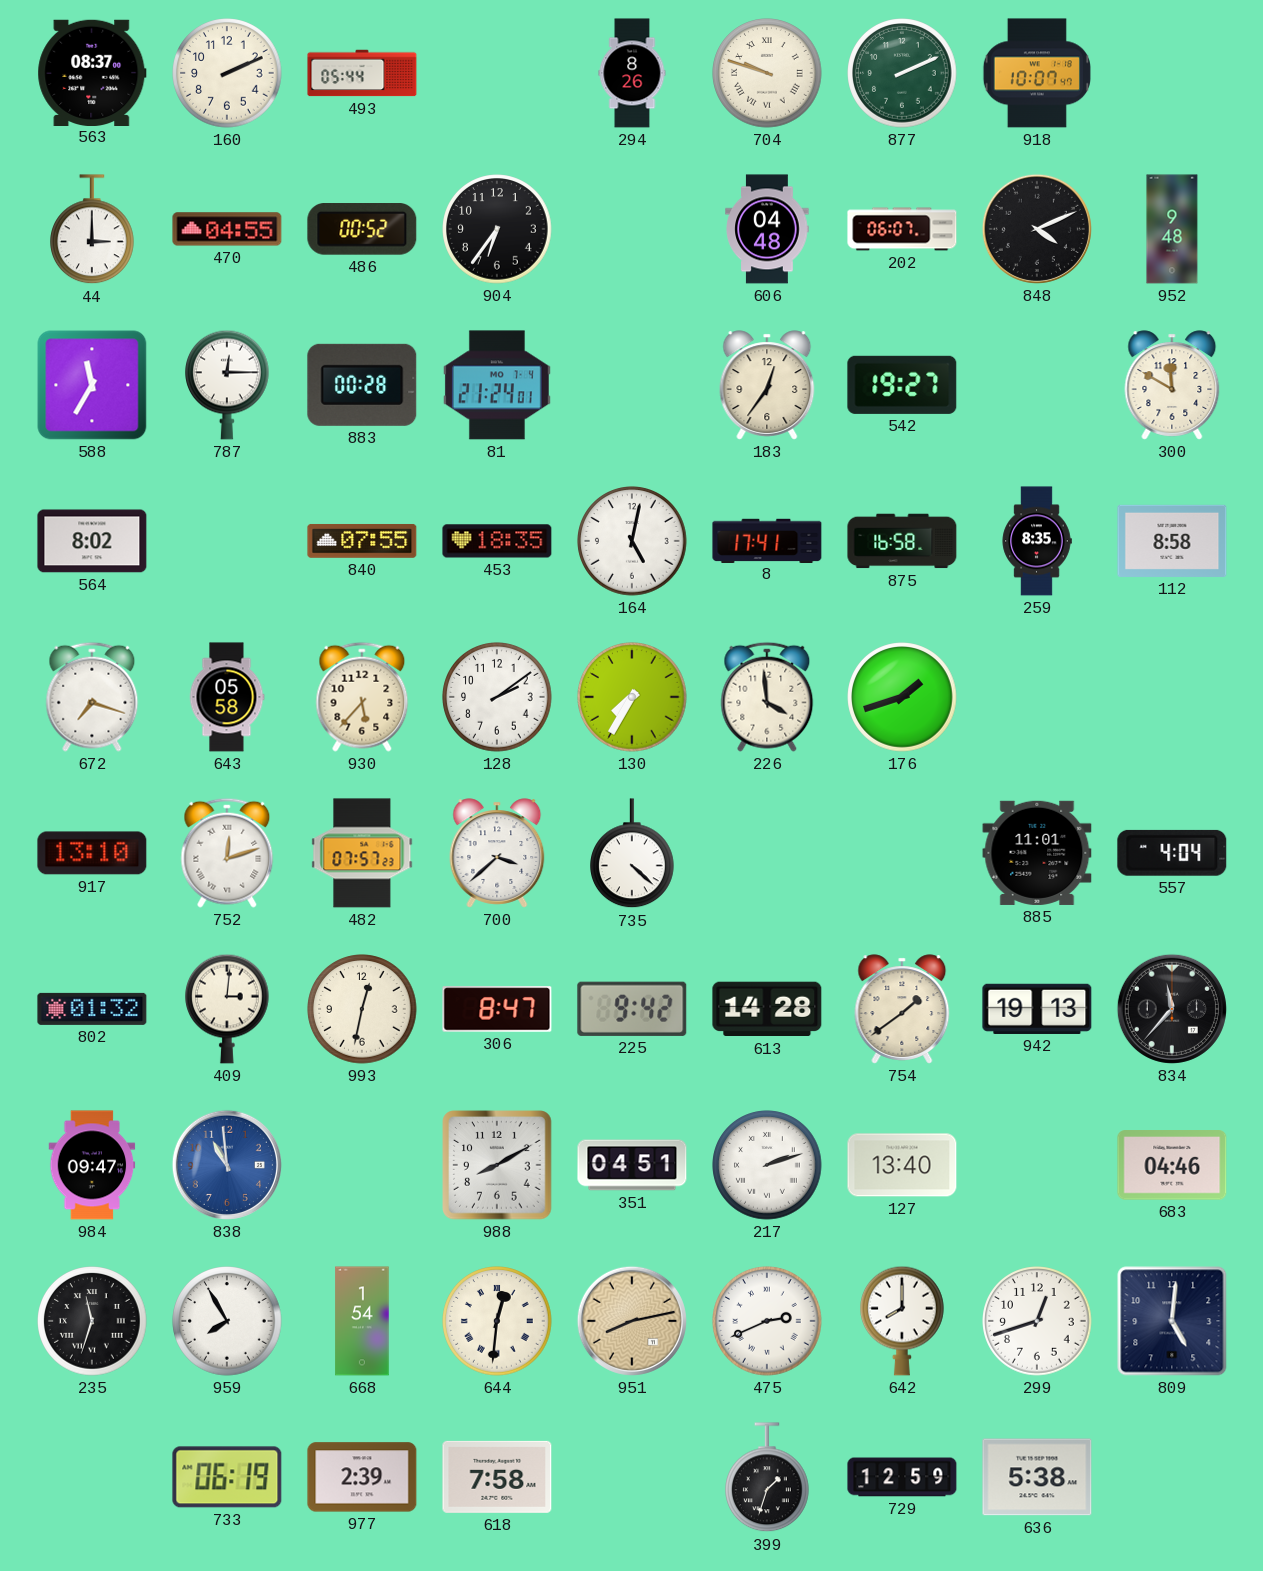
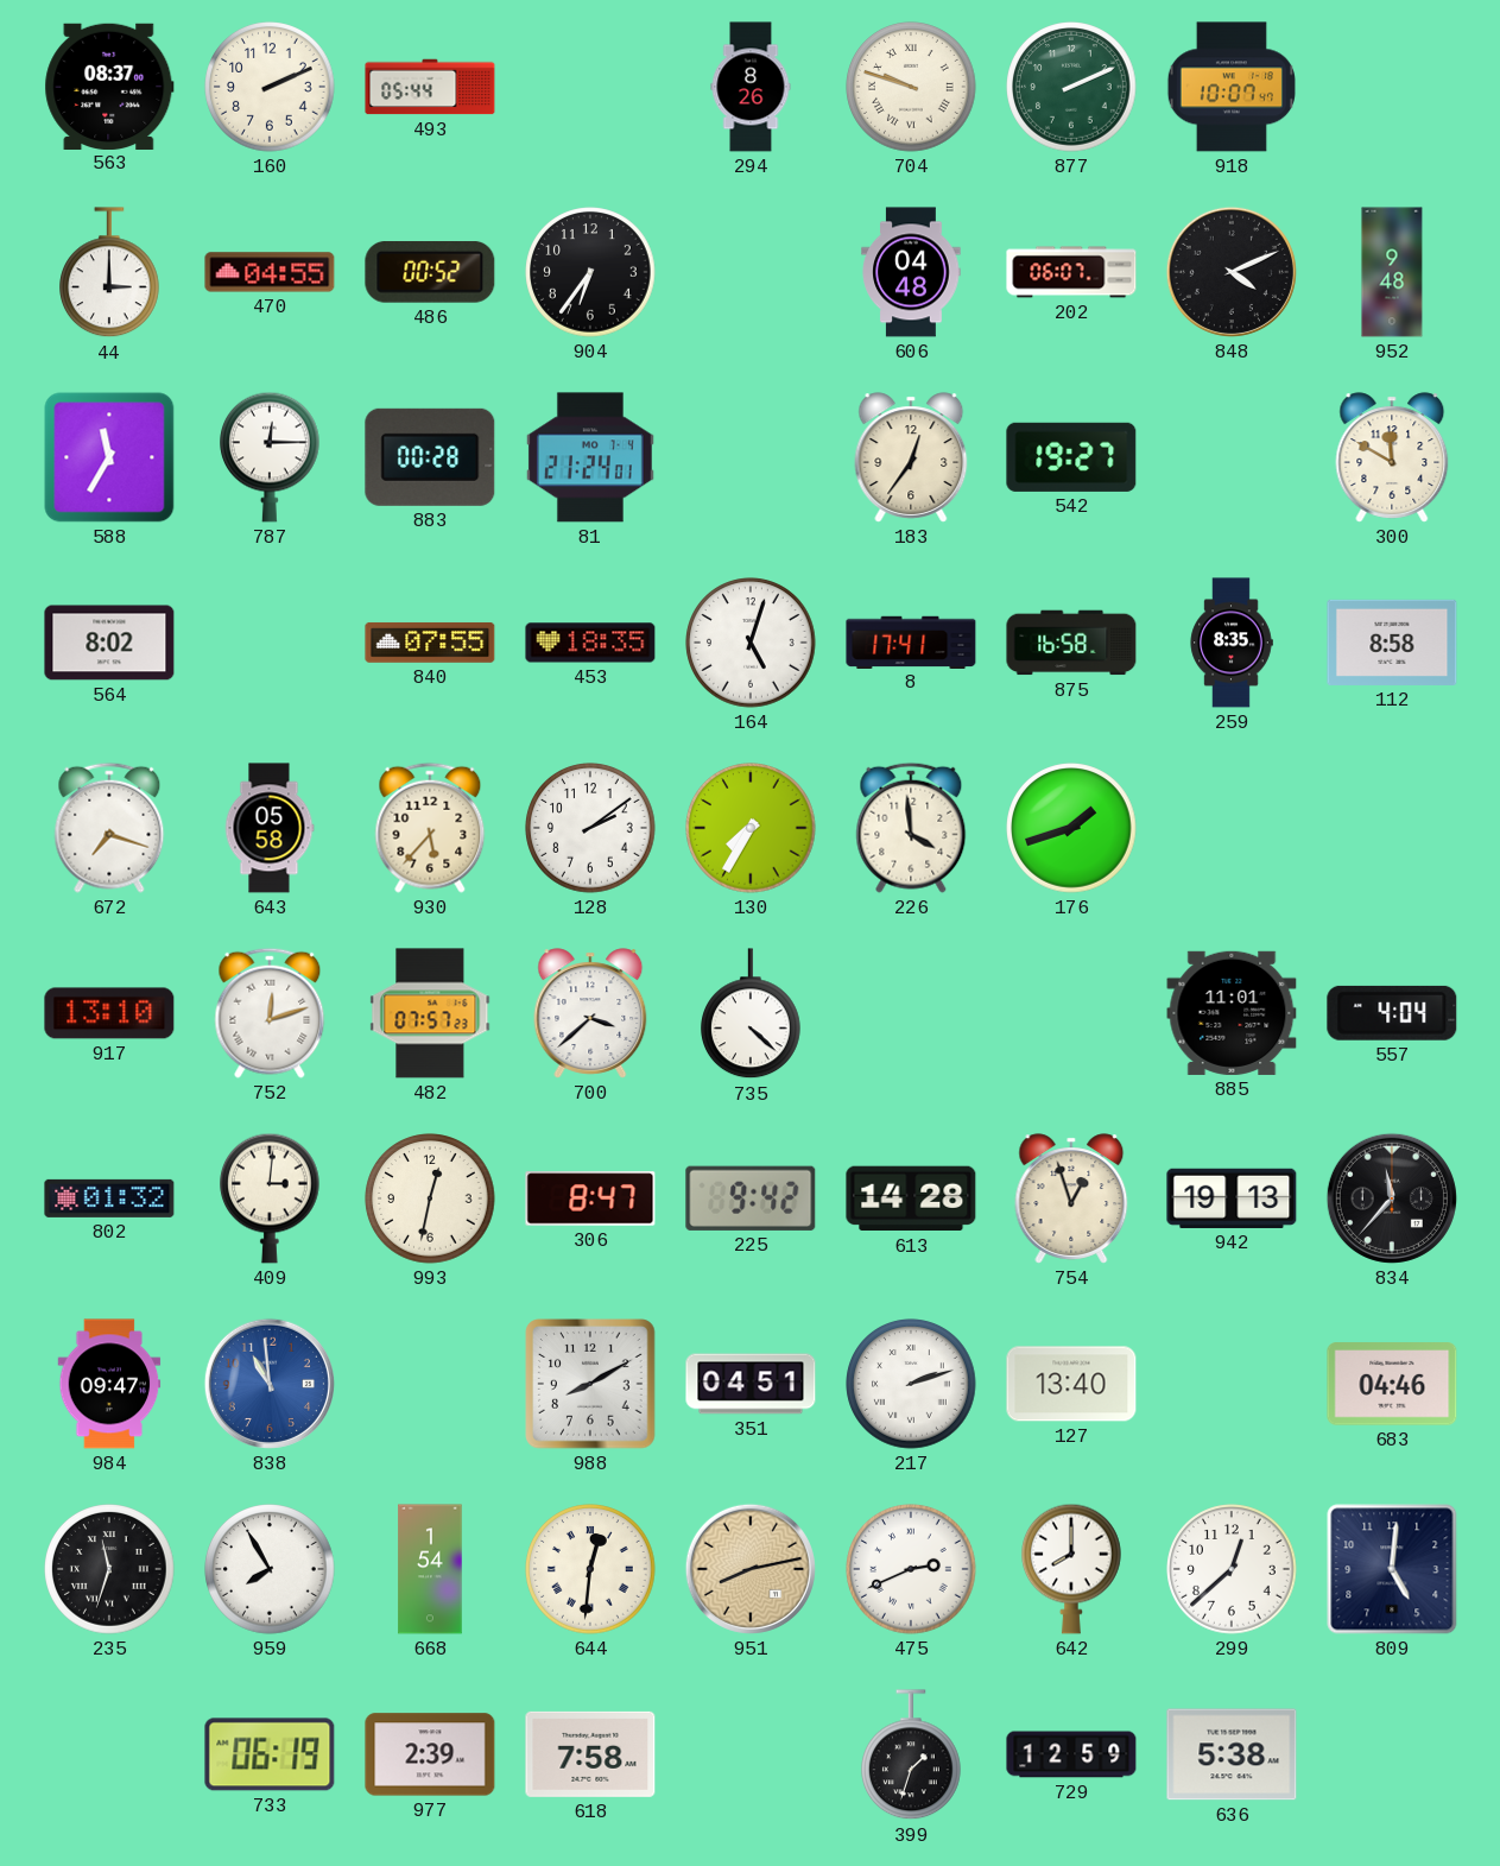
164: 5:02 -> 5:03 (751, 643)
754: 1:39 -> 12:57 (1071, 1198)
299: 12:42 -> 12:38 (1232, 1569)
